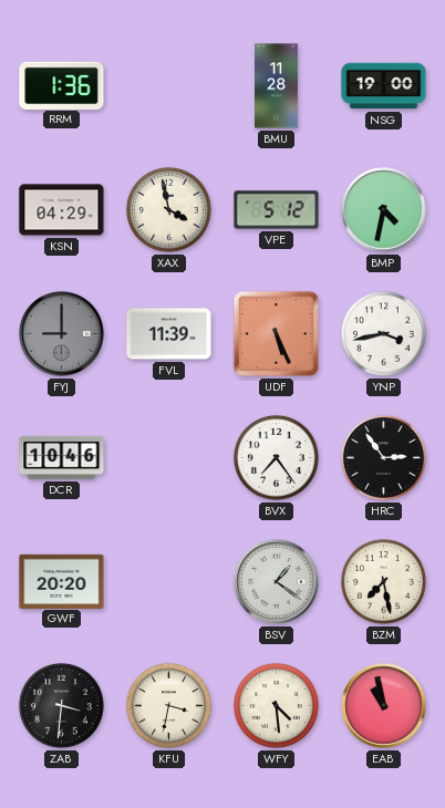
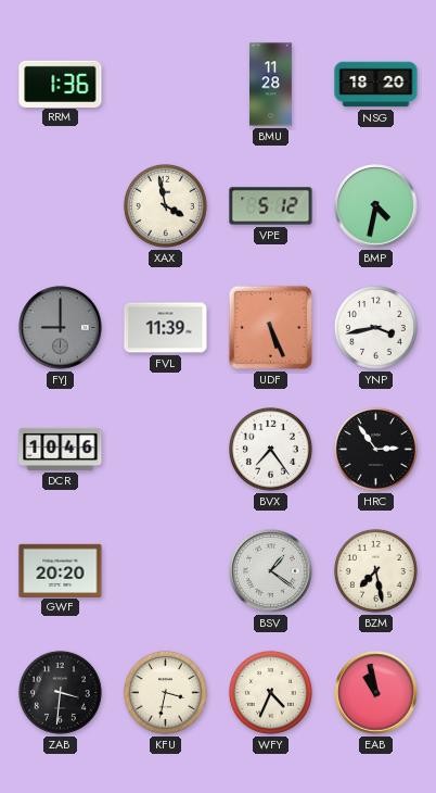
NSG: 19:00 -> 18:20 (376, 85)
KSN: 04:29 -> none (62, 210)
WFY: 4:29 -> 4:34 (270, 692)
